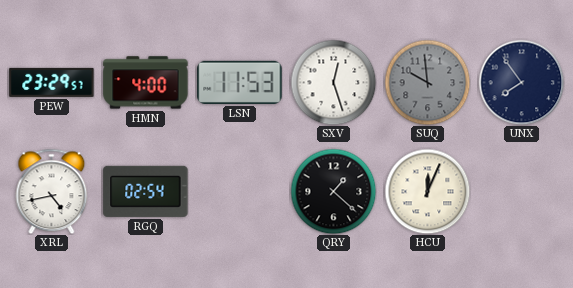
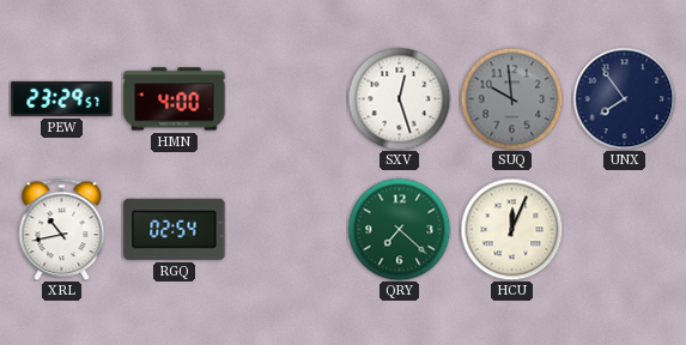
LSN: 11:53 -> none (240, 82)
XRL: 4:43 -> 10:43 (62, 229)
QRY: 1:22 -> 7:22 (399, 229)
QRY dial: black -> green (399, 229)
